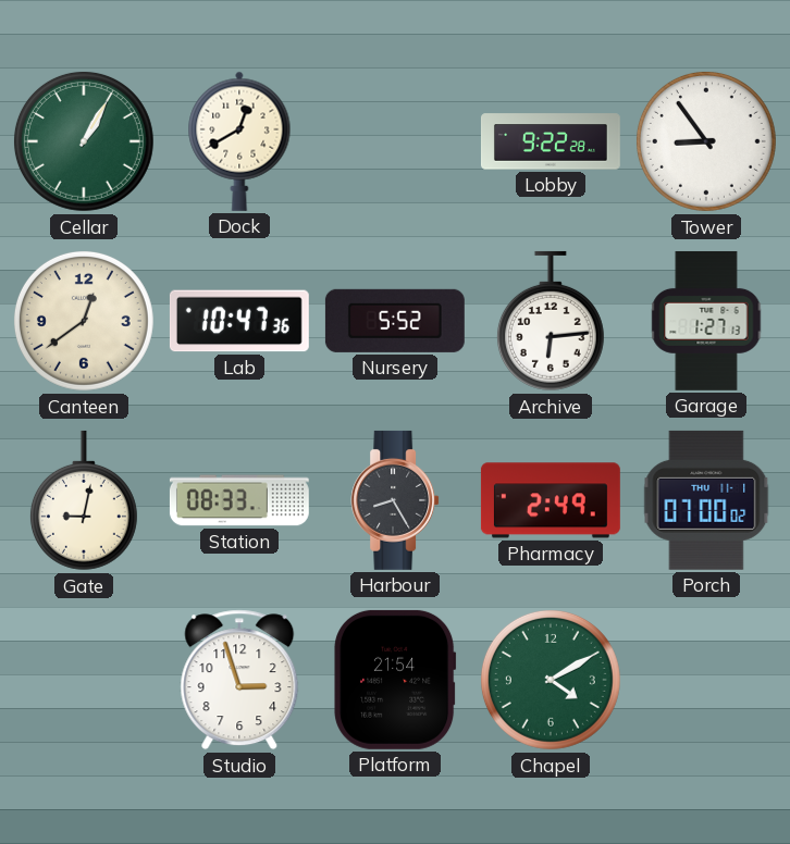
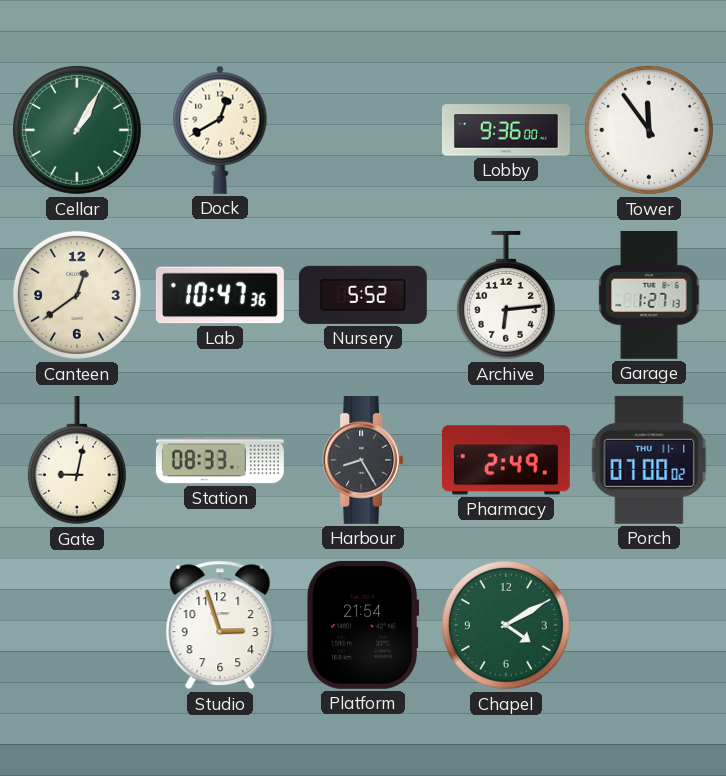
Lobby: 9:22 -> 9:36 (506, 130)
Tower: 8:54 -> 11:54 (649, 130)
